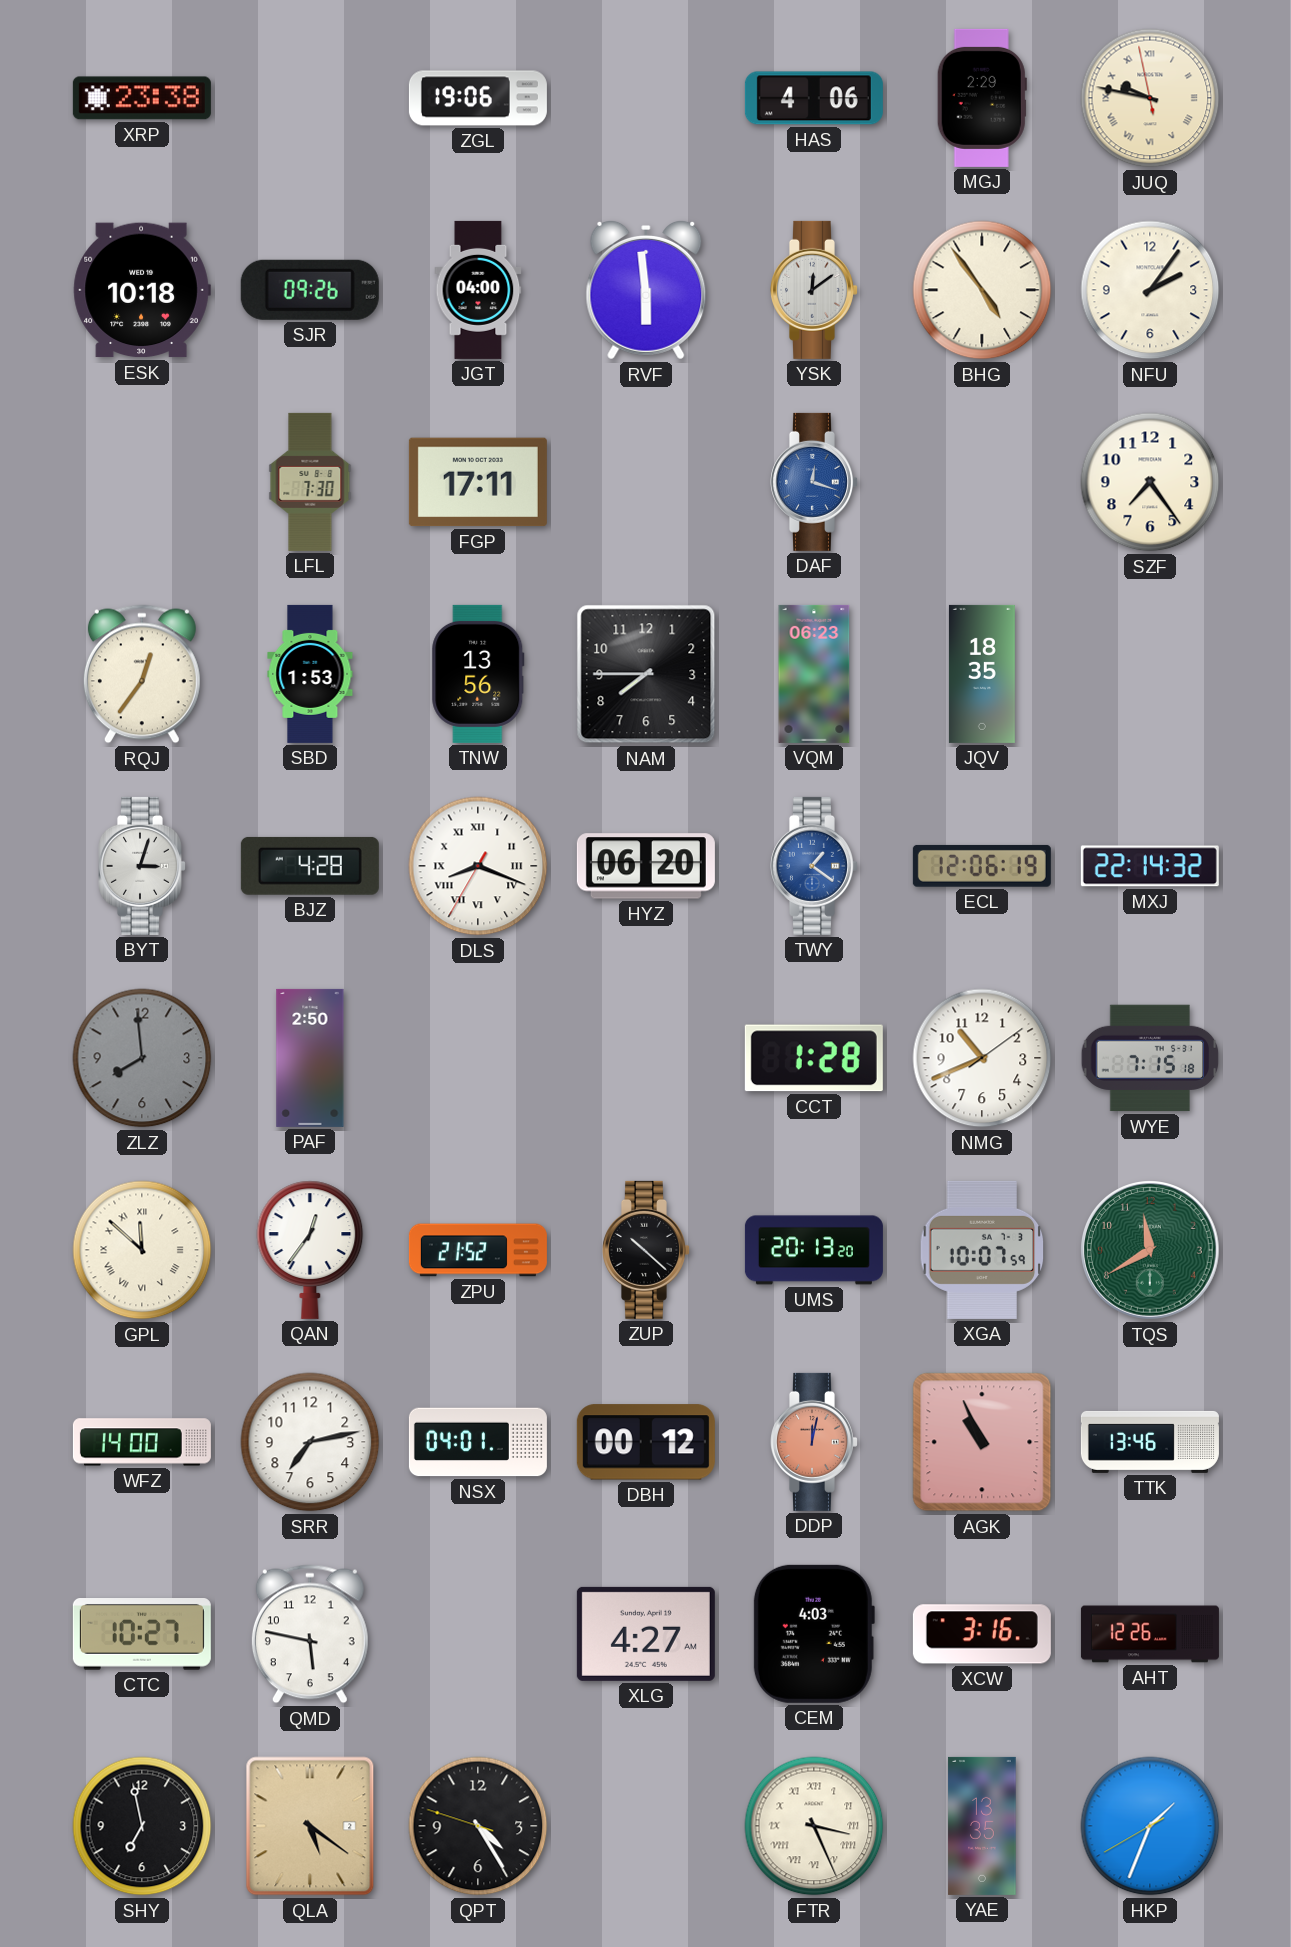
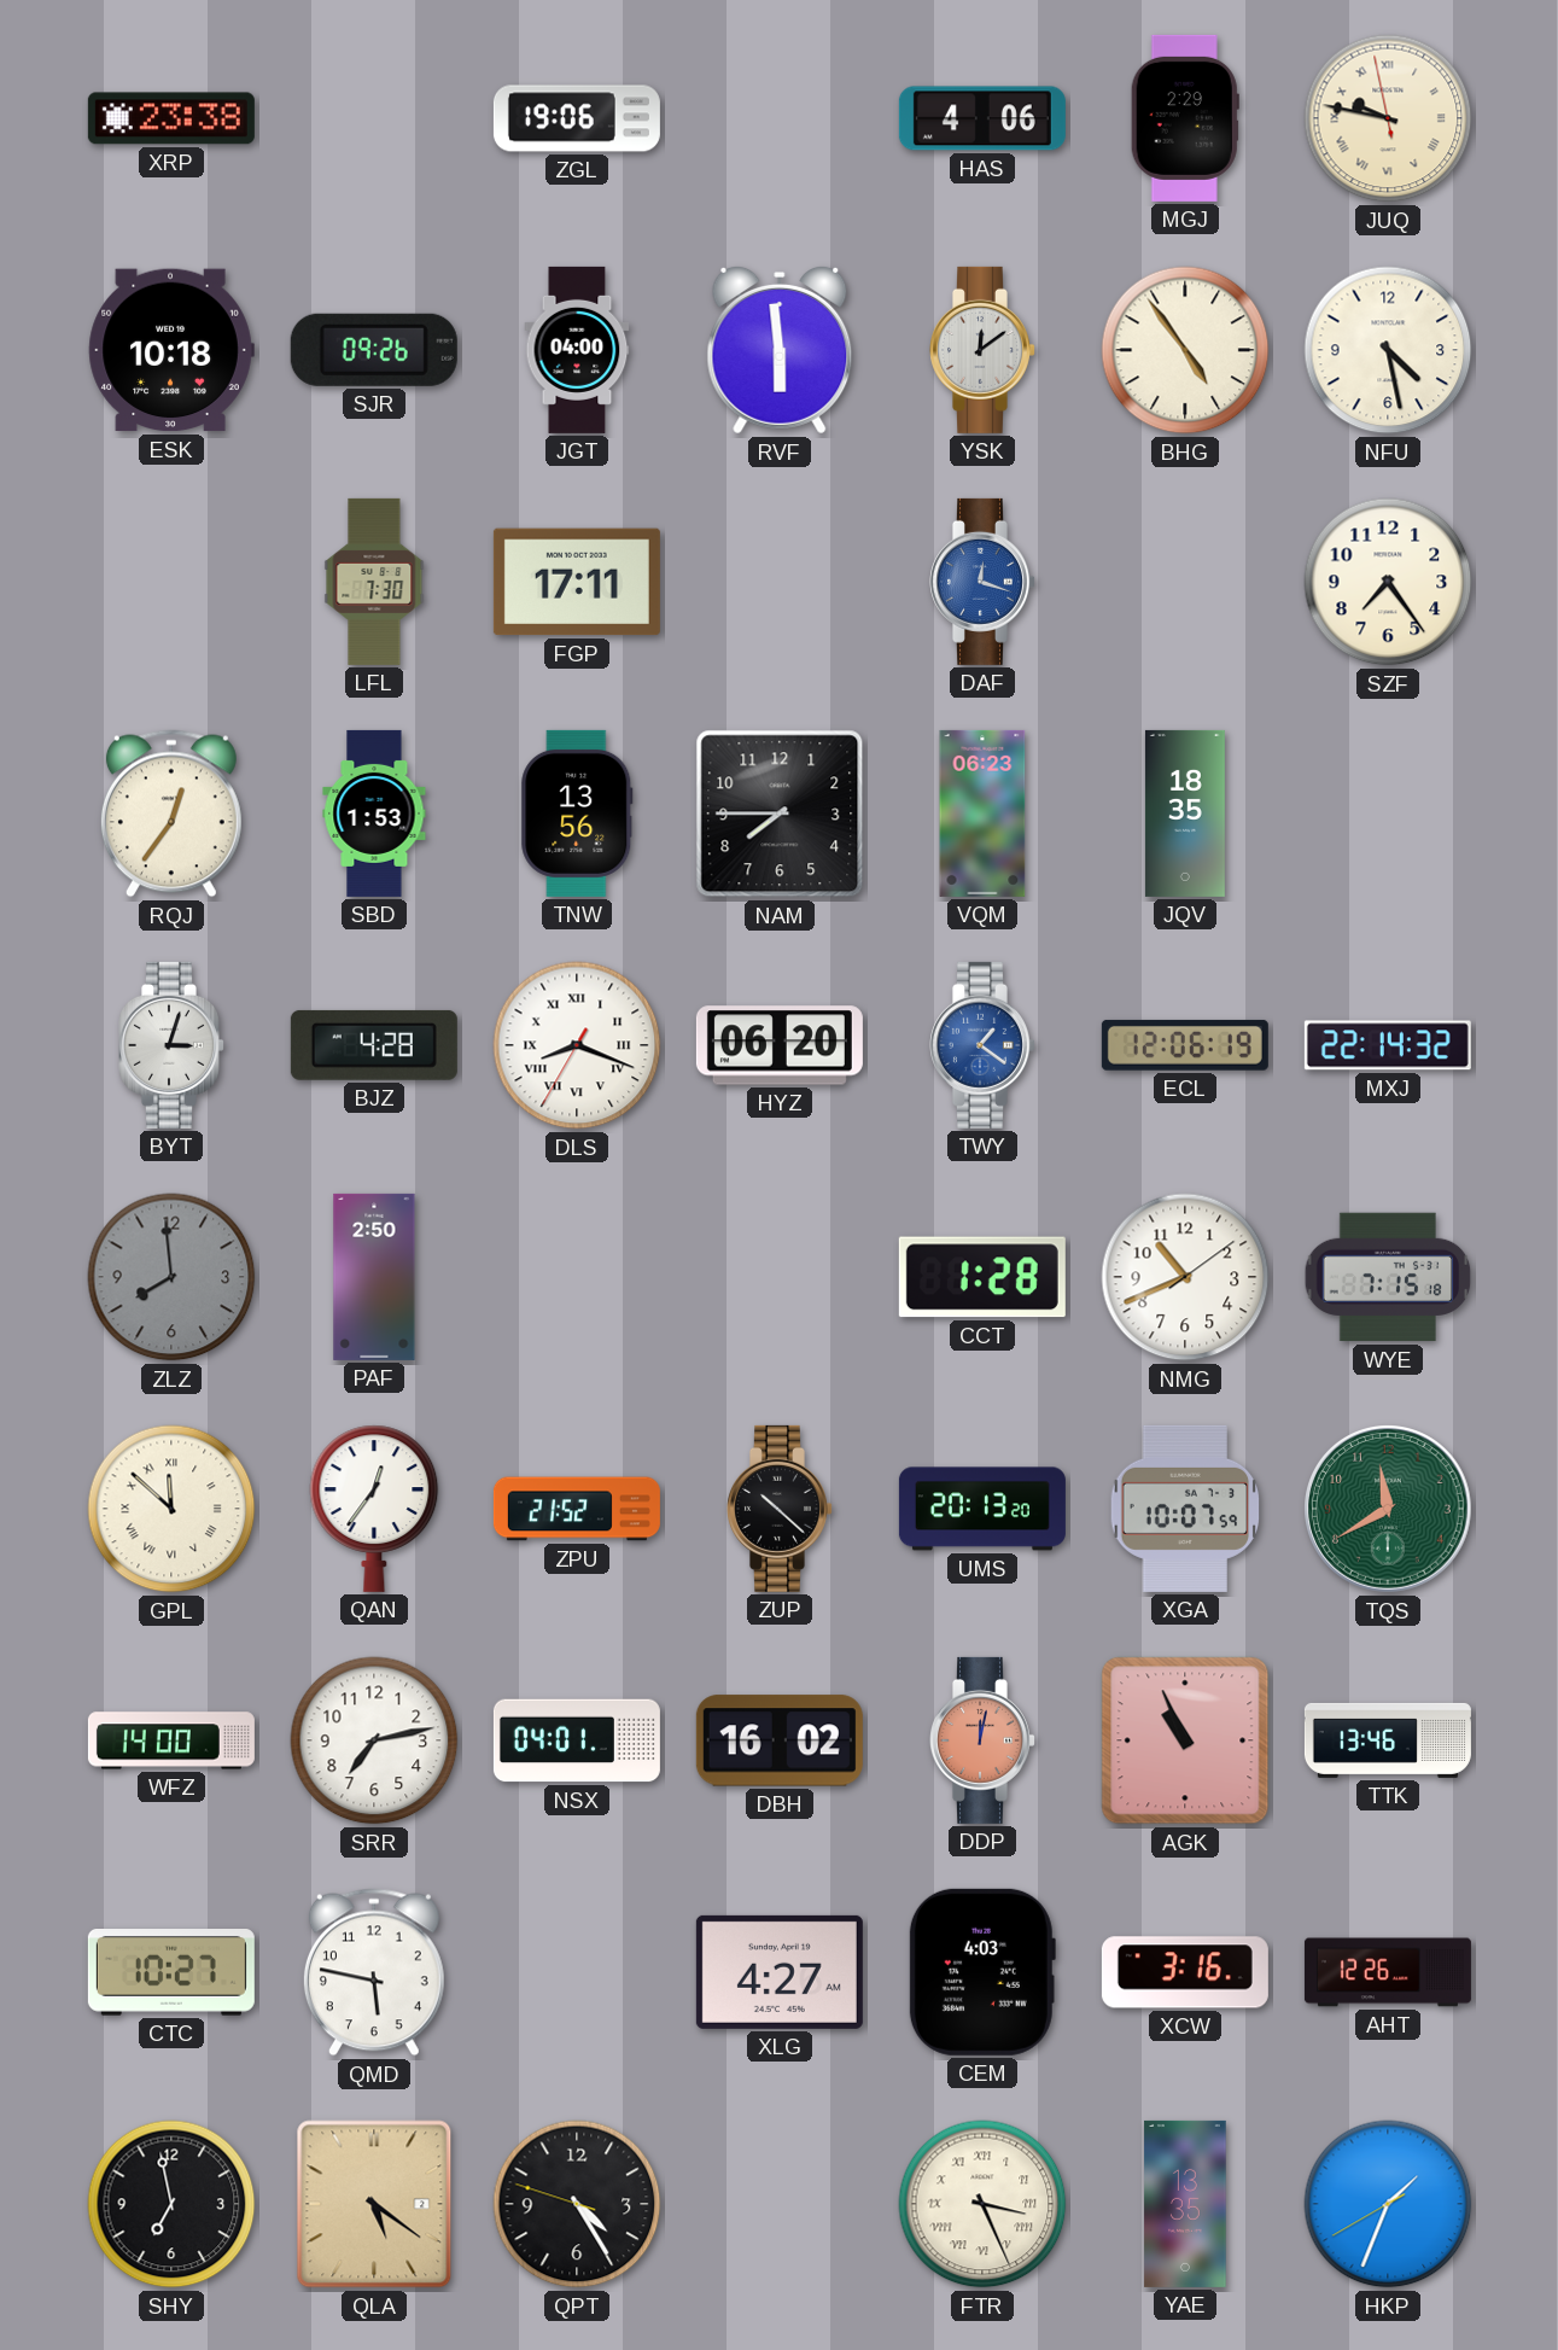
NFU: 2:06 -> 4:28 (1388, 350)
DBH: 00:12 -> 16:02 (780, 1740)
